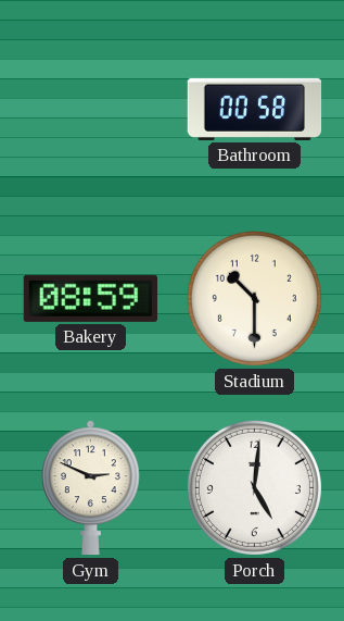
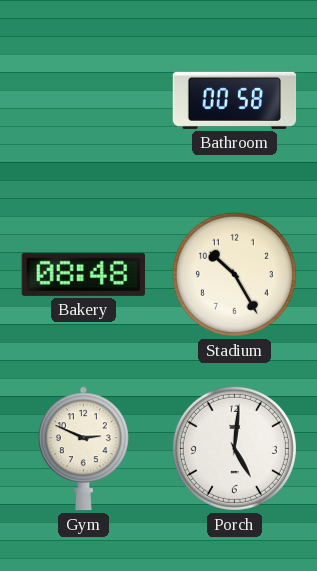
Bakery: 08:59 -> 08:48 (83, 274)
Stadium: 10:30 -> 10:25 (234, 274)
